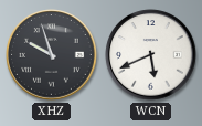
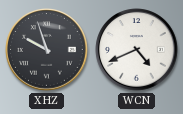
WCN: 5:41 -> 4:41 (137, 50)
